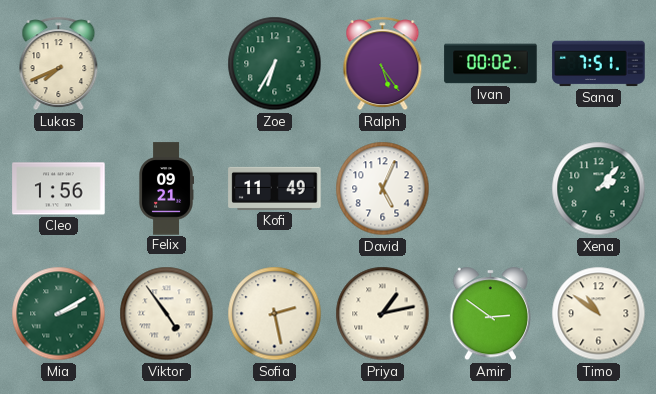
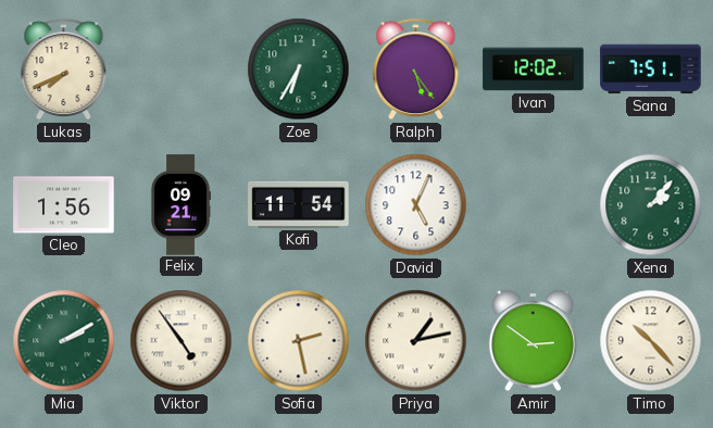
Ivan: 00:02 -> 12:02 (534, 70)
Kofi: 11:49 -> 11:54 (299, 204)
Timo: 10:51 -> 10:23 (651, 341)
